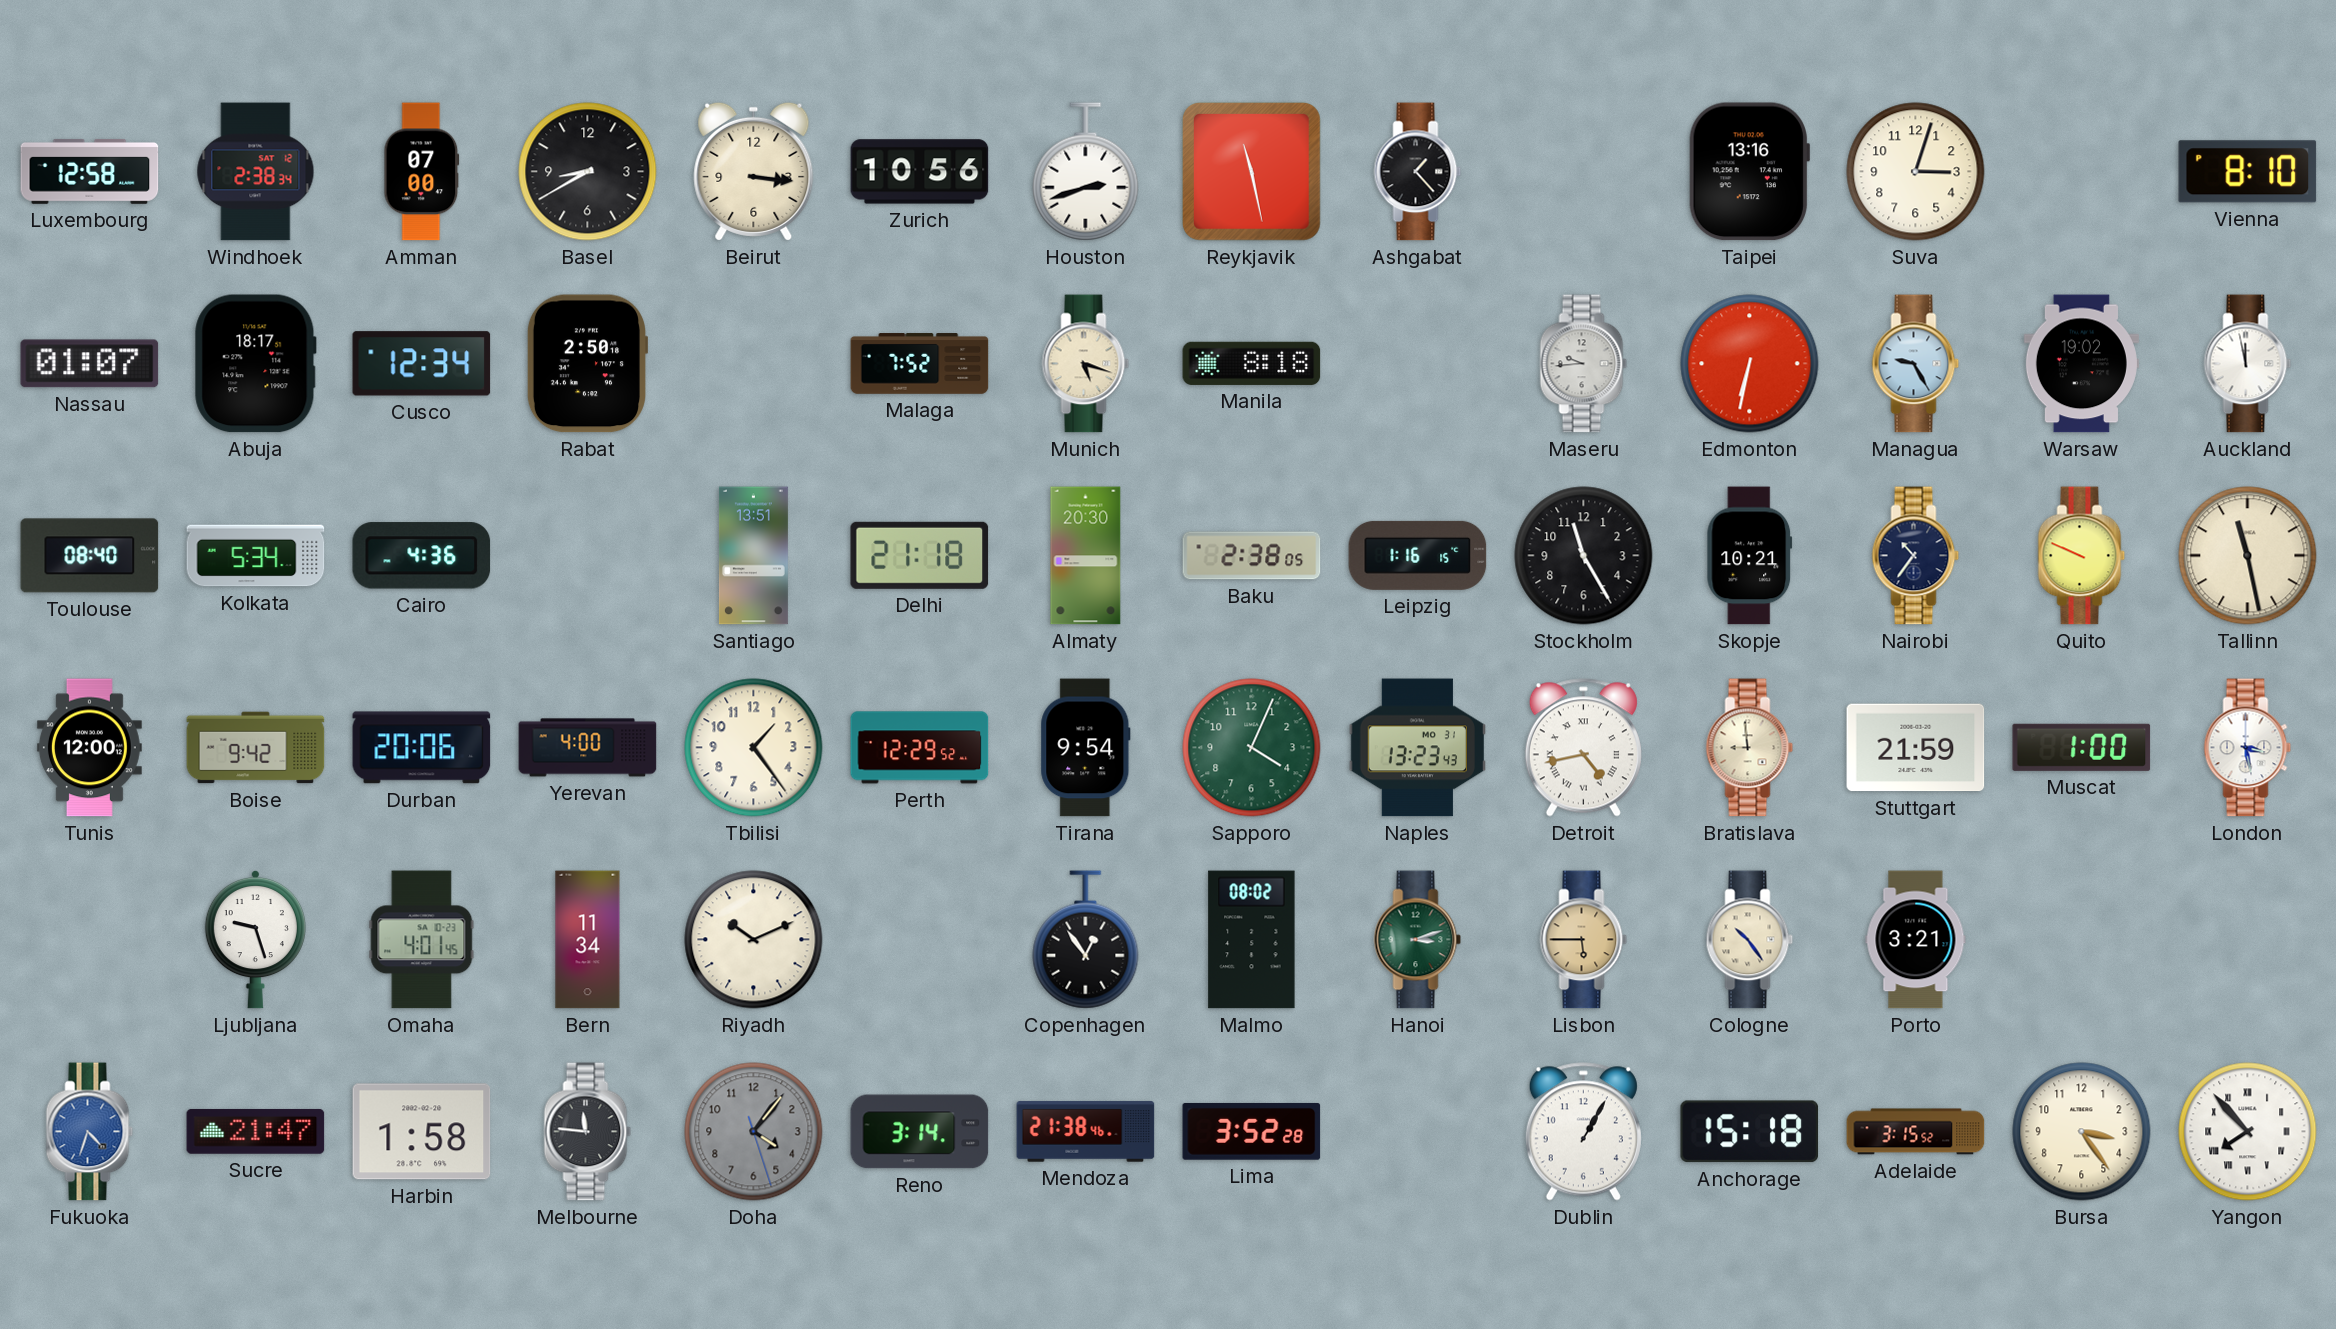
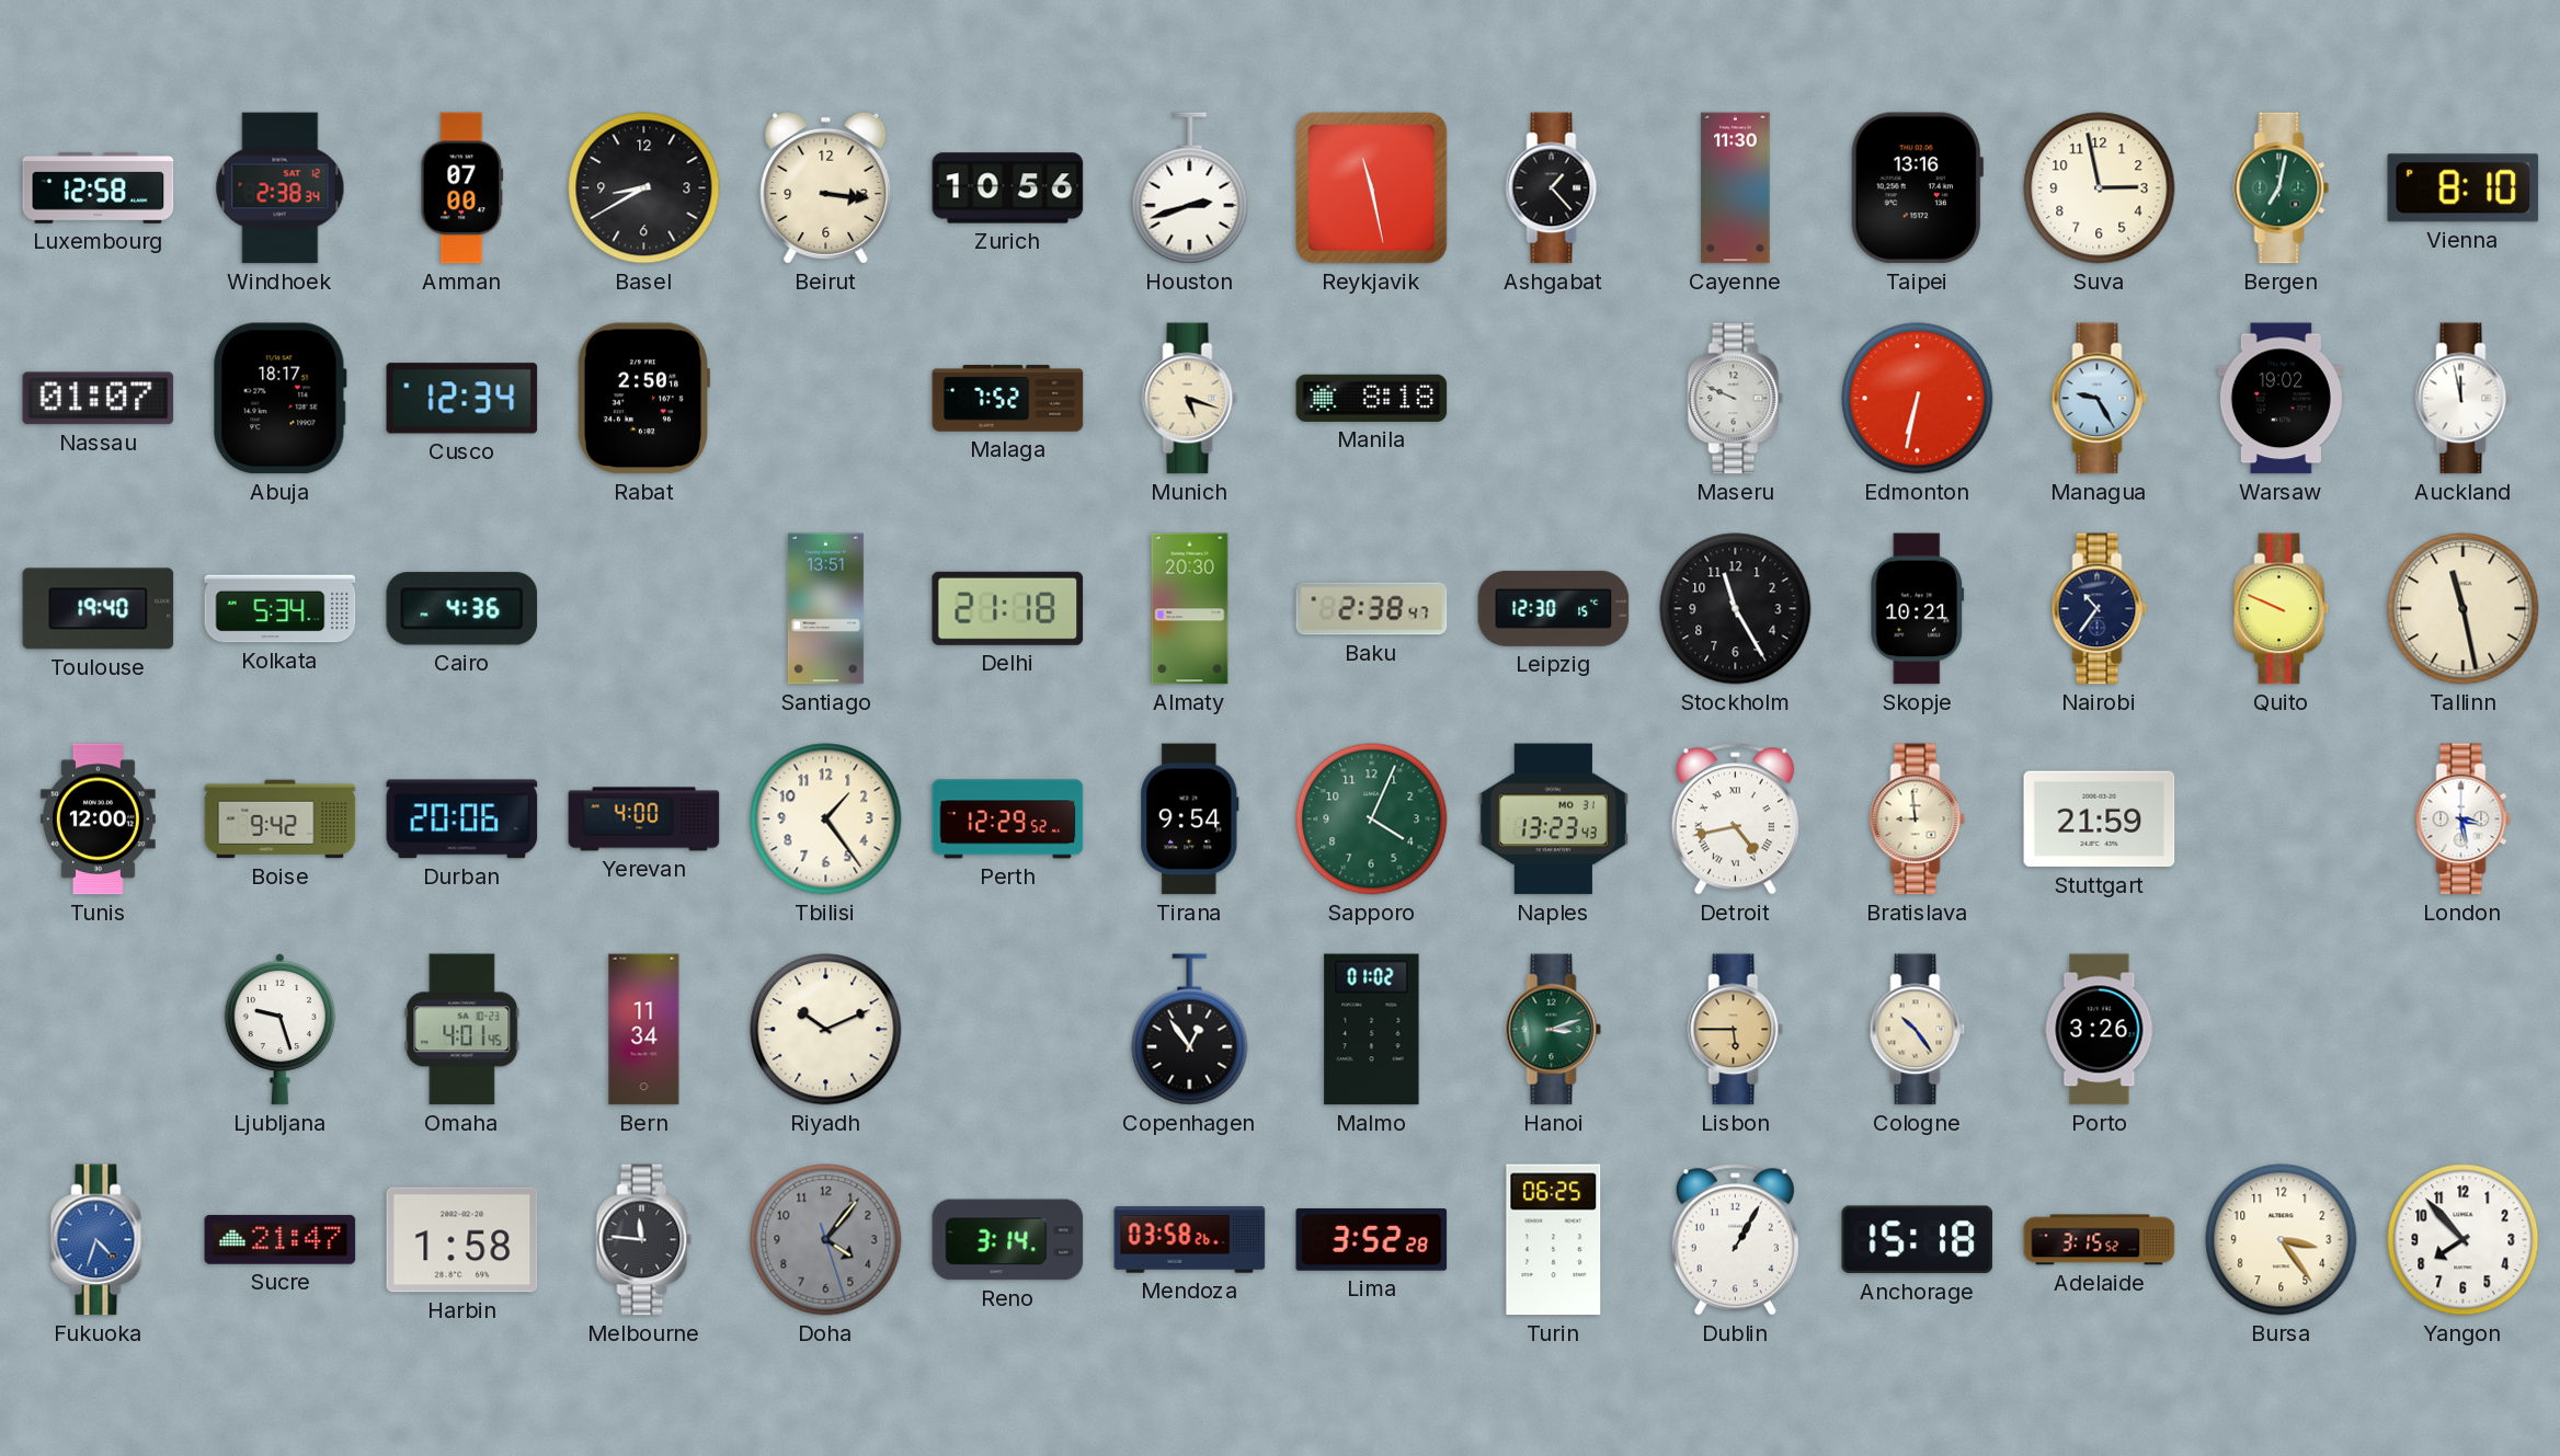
Cayenne: none -> 11:30 (1736, 188)
Suva: 3:03 -> 2:58 (2100, 188)
Bergen: none -> 7:02 (2282, 188)
Maseru: 9:44 -> 9:49 (1736, 399)
Toulouse: 08:40 -> 19:40 (99, 609)
Baku: 2:38:05 -> 2:38:47 (1372, 609)
Leipzig: 1:16 -> 12:30 (1554, 608)
Muscat: 1:00 -> none (2082, 747)
Malmo: 08:02 -> 01:02 (1372, 1030)
Porto: 3:21 -> 3:26 (2100, 1030)
Mendoza: 21:38 -> 03:58 (1190, 1240)
Turin: none -> 06:25 (1554, 1240)
Yangon numerals: Roman -> Arabic (2464, 1240)
